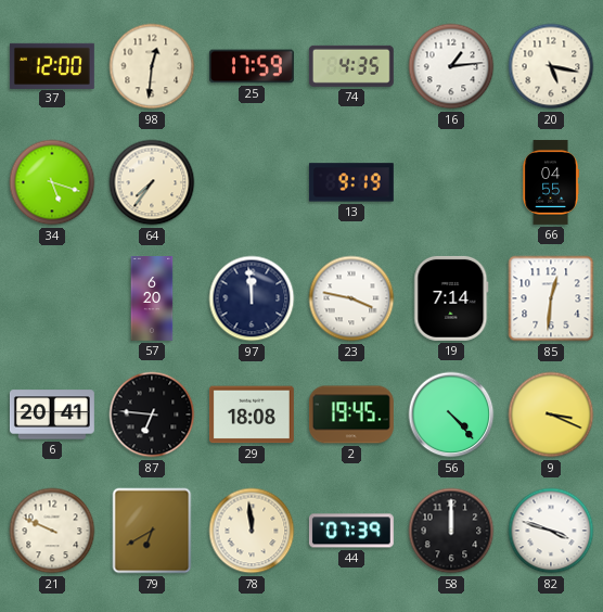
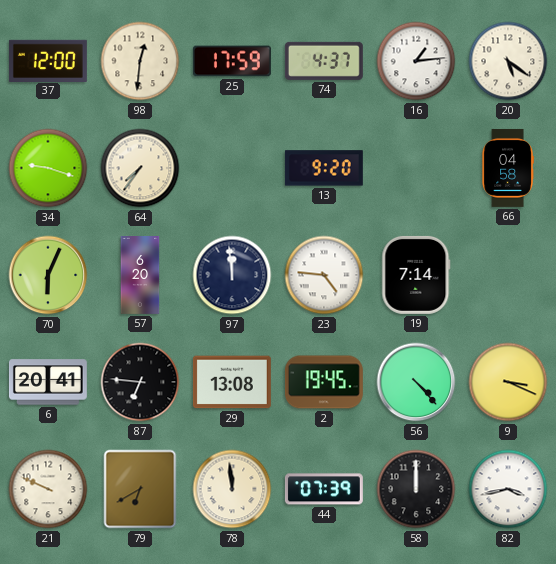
74: 4:35 -> 4:37 (324, 61)
20: 5:17 -> 5:21 (508, 61)
34: 5:18 -> 9:18 (48, 168)
13: 9:19 -> 9:20 (324, 168)
66: 04:55 -> 04:58 (508, 168)
70: none -> 6:04 (48, 275)
23: 3:47 -> 4:46 (324, 275)
85: 12:31 -> none (551, 298)
29: 18:08 -> 13:08 (232, 382)
82: 3:48 -> 3:43 (508, 489)
